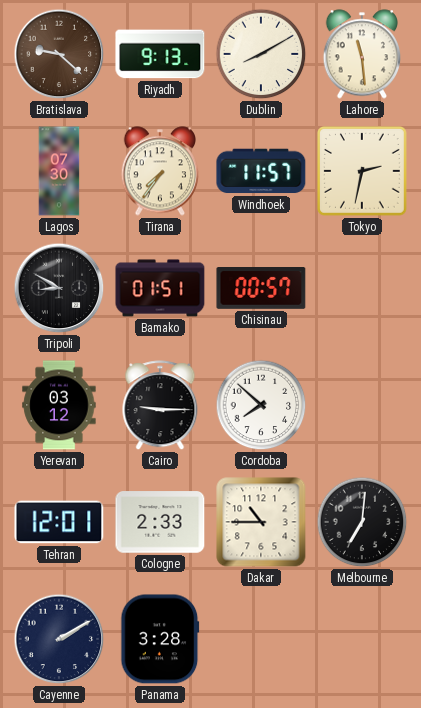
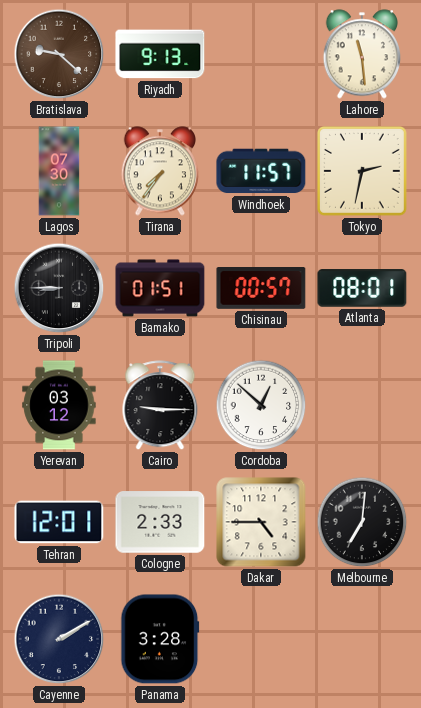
Dublin: 8:10 -> none (261, 54)
Tripoli: 8:50 -> 8:45 (59, 288)
Atlanta: none -> 08:01 (362, 288)
Cordoba: 7:52 -> 12:52 (261, 405)
Dakar: 10:45 -> 4:45 (261, 522)
